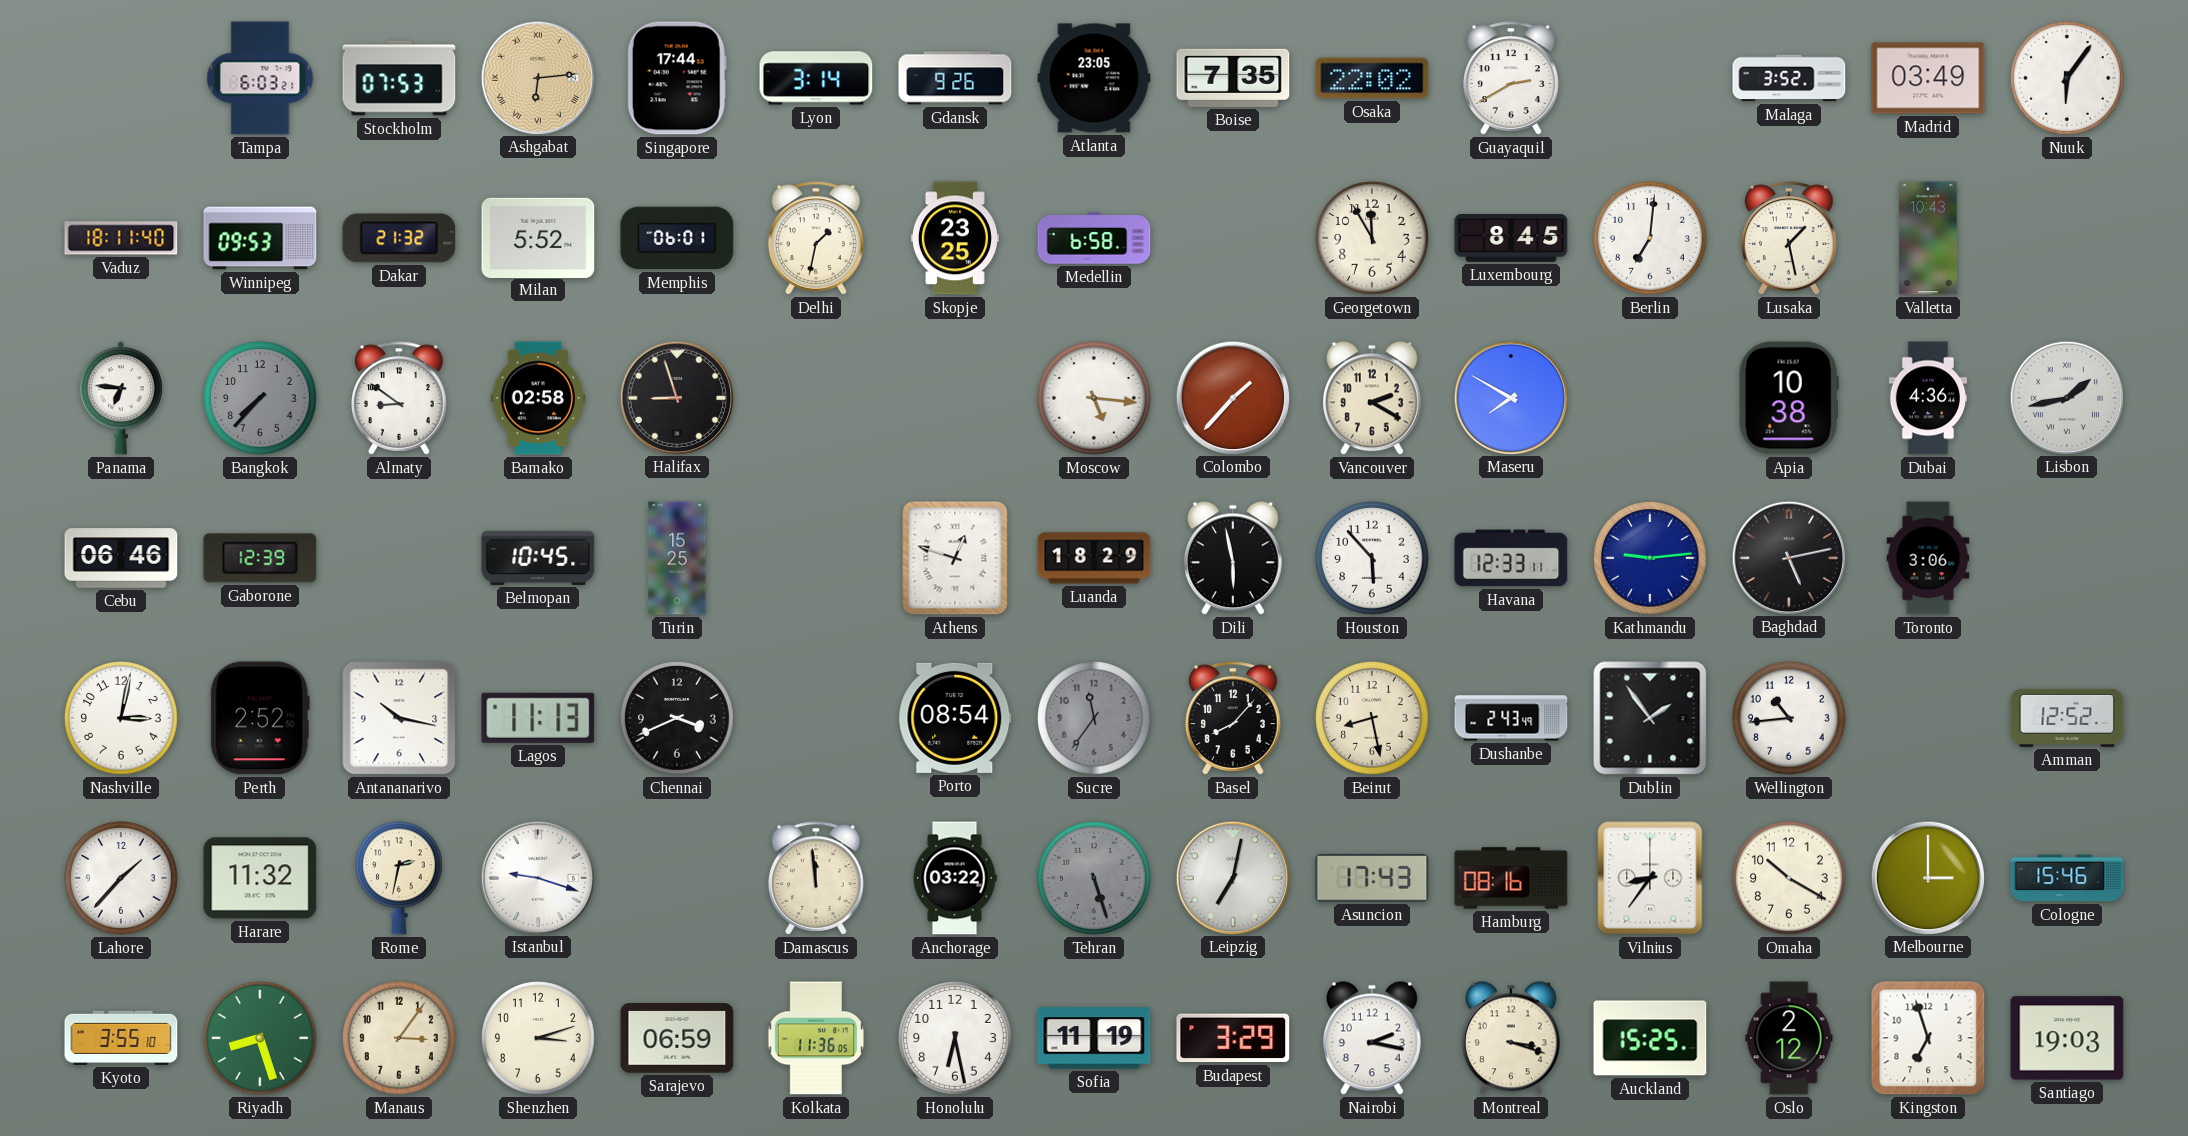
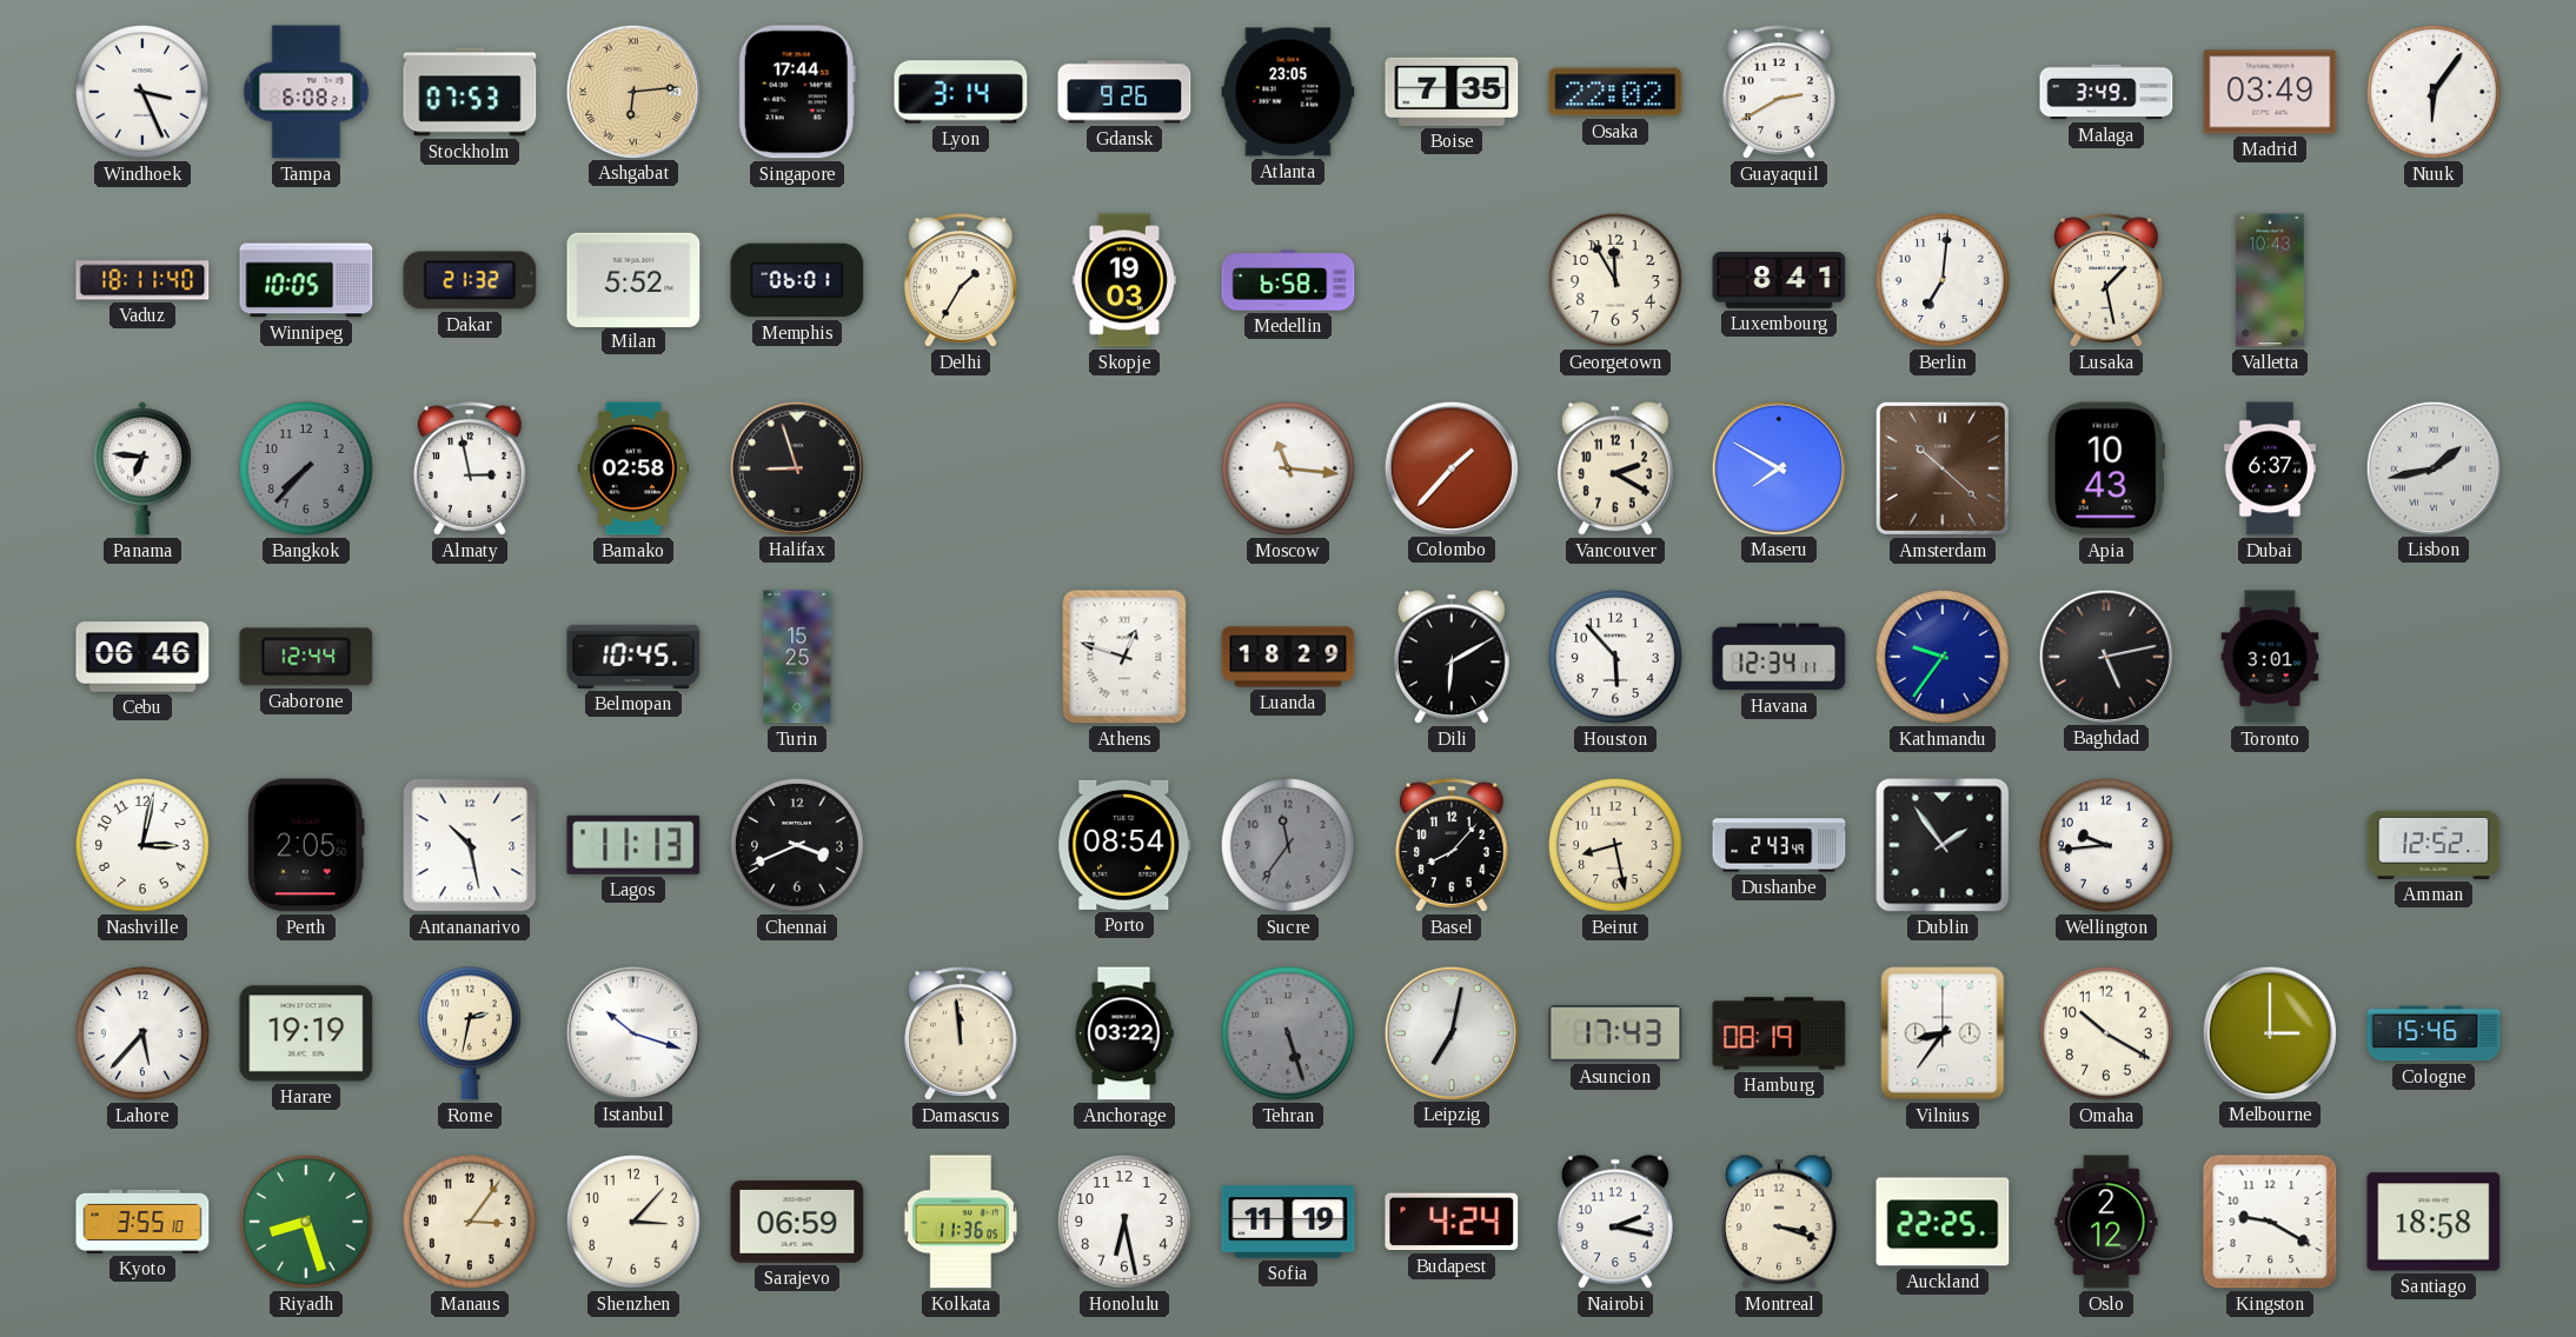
Windhoek: none -> 3:26 (144, 93)
Tampa: 6:03 -> 6:08 (306, 92)
Malaga: 3:52 -> 3:49 (2106, 92)
Winnipeg: 09:53 -> 10:05 (306, 280)
Delhi: 1:32 -> 1:35 (962, 280)
Skopje: 23:25 -> 19:03 (1124, 280)
Luxembourg: 8:45 -> 8:41 (1779, 281)
Almaty: 8:51 -> 2:58 (471, 468)
Moscow: 5:16 -> 11:16 (1289, 470)
Amsterdam: none -> 10:22 (1943, 468)
Apia: 10:38 -> 10:43 (2106, 468)
Dubai: 4:36 -> 6:37 (2270, 468)
Gaborone: 12:39 -> 12:44 (306, 657)
Dili: 5:58 -> 6:10 (1453, 657)
Havana: 12:33 -> 12:34 (1779, 657)
Kathmandu: 9:14 -> 9:36 (1944, 658)
Toronto: 3:06 -> 3:01 (2270, 657)
Perth: 2:52 -> 2:05 (306, 845)
Antananarivo: 10:17 -> 10:28 (470, 845)
Wellington: 10:44 -> 9:44 (2107, 846)
Lahore: 1:37 -> 5:37 (144, 1035)
Harare: 11:32 -> 19:19 (306, 1033)
Istanbul: 9:18 -> 10:18 (632, 1032)
Hamburg: 08:16 -> 08:19 (1779, 1033)
Shenzhen: 3:12 -> 3:07 (635, 1223)
Budapest: 3:29 -> 4:24 (1452, 1222)
Auckland: 15:25 -> 22:25 (1943, 1222)
Kingston: 6:57 -> 9:20 (2270, 1222)
Santiago: 19:03 -> 18:58 (2434, 1222)
